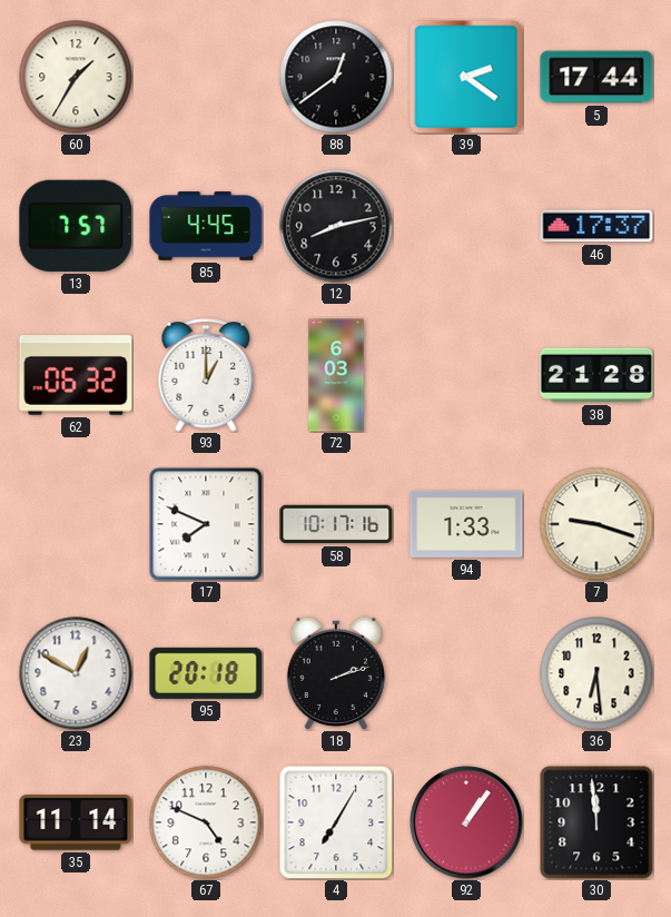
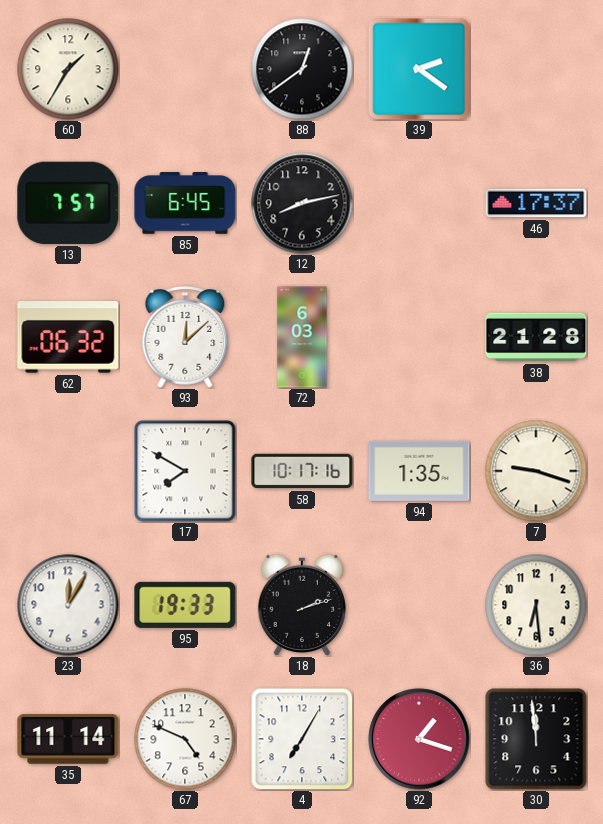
5: 17:44 -> none (596, 77)
85: 4:45 -> 6:45 (185, 203)
93: 1:00 -> 12:08 (185, 337)
17: 7:49 -> 7:50 (185, 471)
94: 1:33 -> 1:35 (419, 471)
23: 12:50 -> 12:05 (68, 605)
95: 20:18 -> 19:33 (185, 605)
92: 1:06 -> 1:18 (419, 739)
